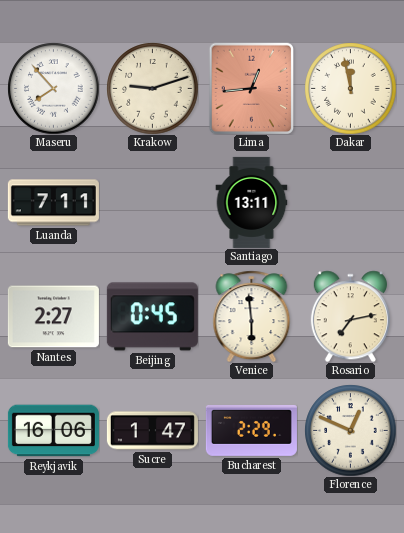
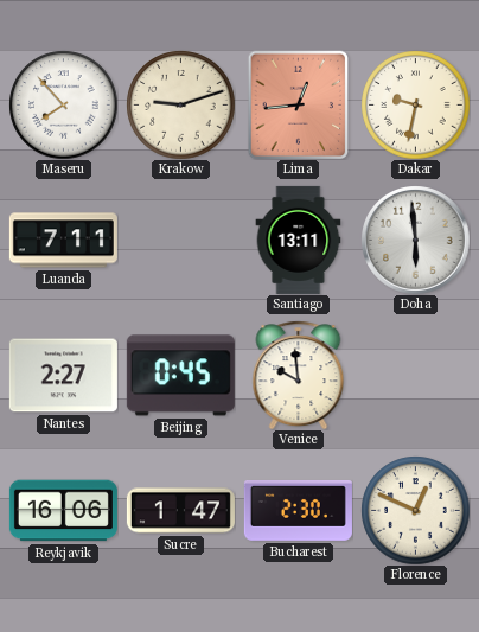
Dakar: 11:58 -> 9:32 (415, 104)
Doha: none -> 5:59 (415, 240)
Venice: 5:59 -> 9:59 (299, 375)
Rosario: 7:13 -> none (350, 316)
Bucharest: 2:29 -> 2:30 (298, 510)
